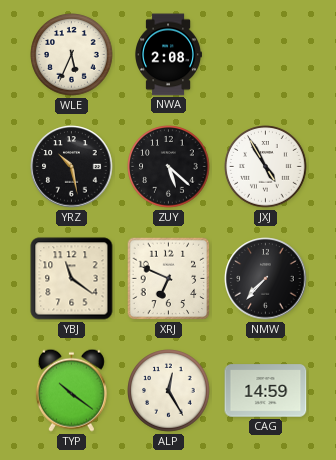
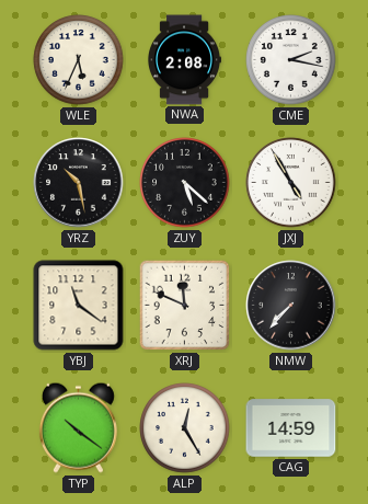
CME: none -> 2:17 (291, 60)
XRJ: 6:49 -> 11:49 (185, 306)
